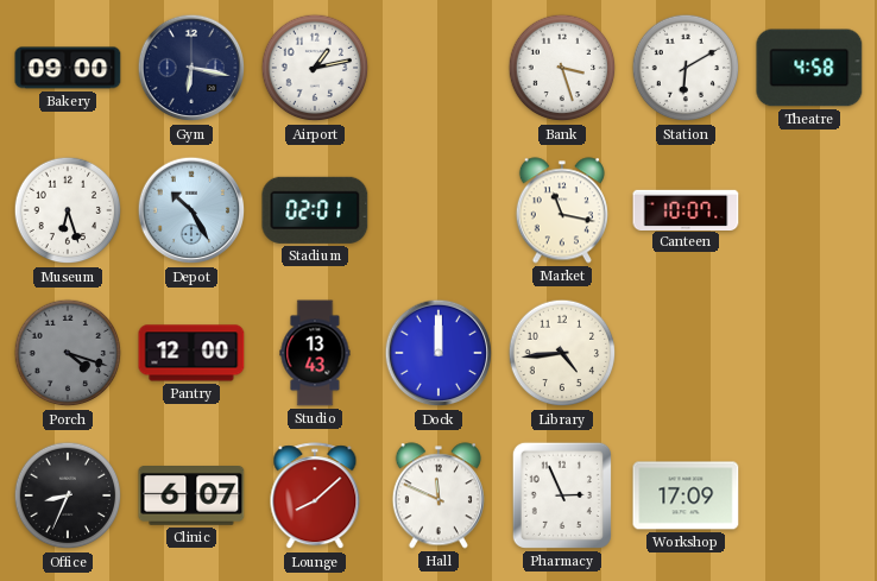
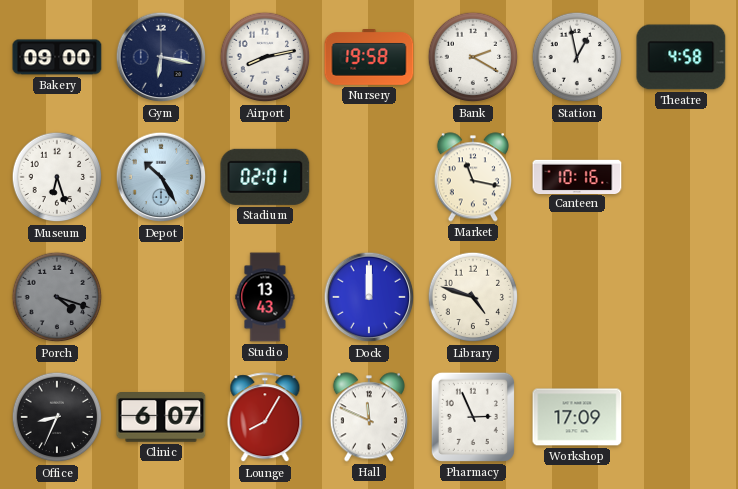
Airport: 1:13 -> 8:13 (265, 57)
Nursery: none -> 19:58 (369, 58)
Bank: 3:27 -> 2:20 (473, 57)
Station: 6:10 -> 12:58 (577, 57)
Canteen: 10:07 -> 10:16 (577, 176)
Pantry: 12:00 -> none (191, 353)
Library: 4:44 -> 4:48 (473, 297)
Lounge: 8:08 -> 8:05 (265, 418)
